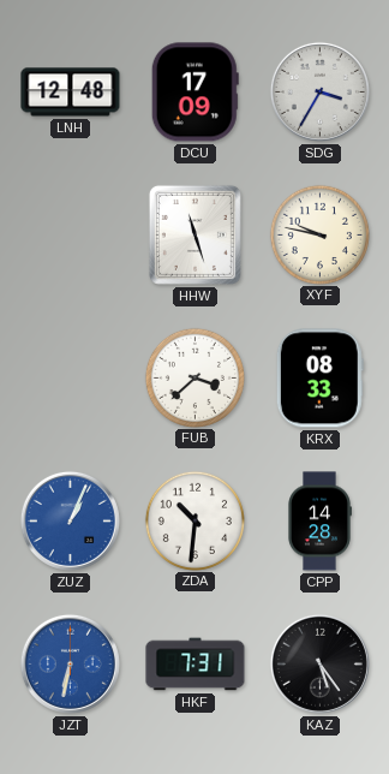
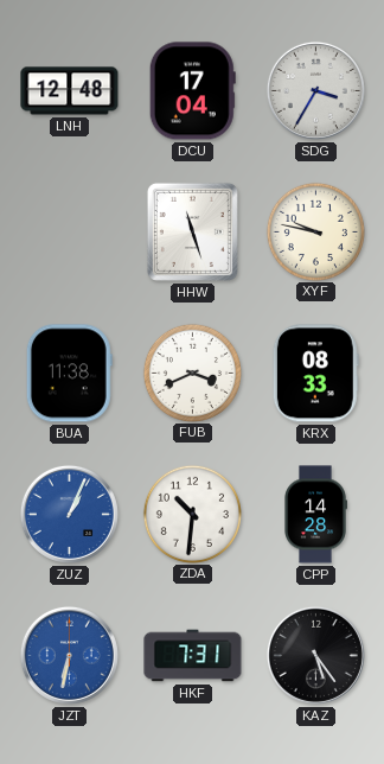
DCU: 17:09 -> 17:04 (192, 91)
BUA: none -> 11:38 (69, 374)
FUB: 3:38 -> 3:41 (192, 373)
